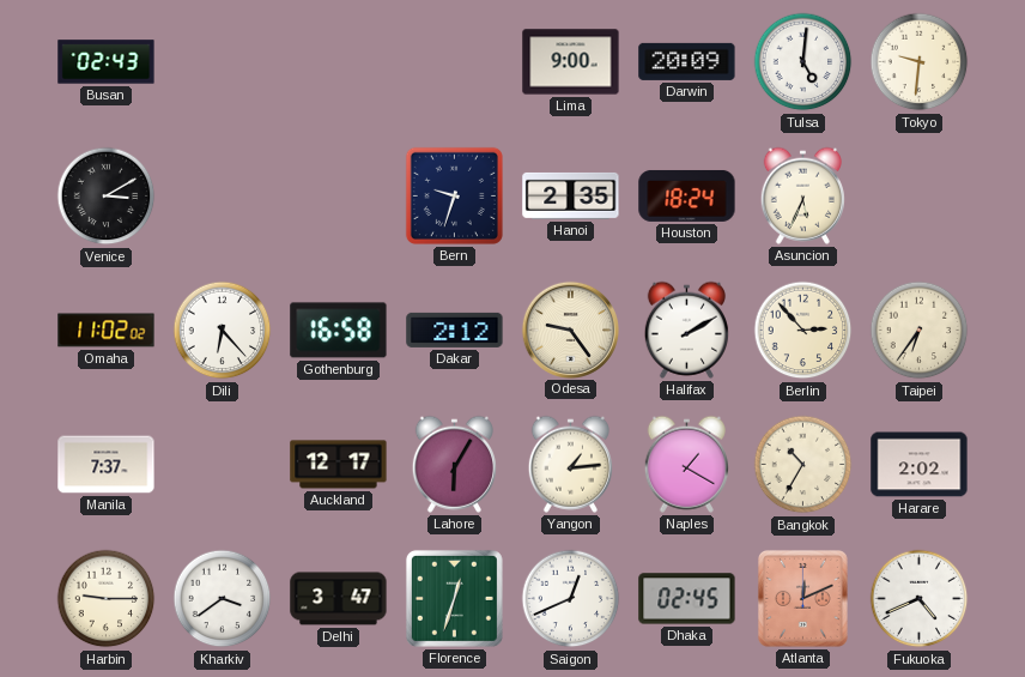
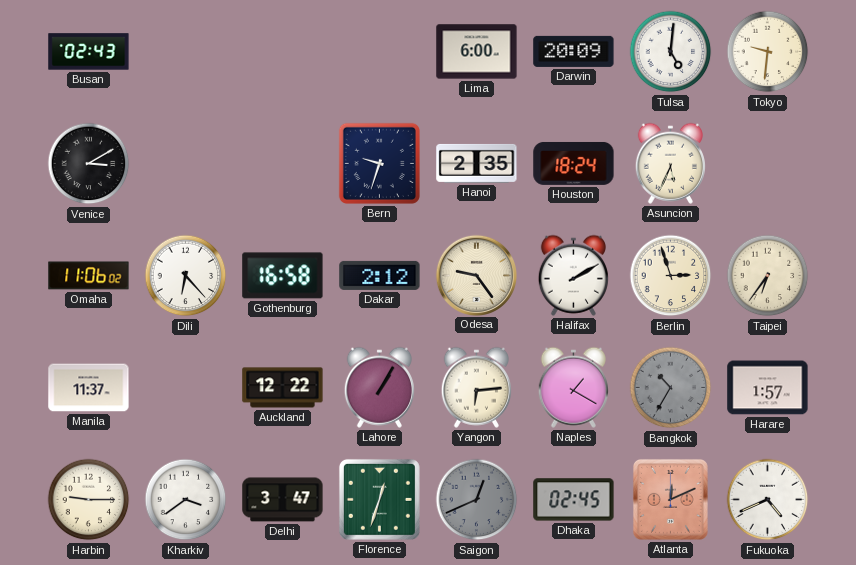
Lima: 9:00 -> 6:00 (477, 52)
Omaha: 11:02 -> 11:06 (89, 276)
Berlin: 2:53 -> 2:57 (671, 276)
Manila: 7:37 -> 11:37 (89, 388)
Auckland: 12:17 -> 12:22 (283, 388)
Lahore: 6:05 -> 1:05 (379, 387)
Yangon: 1:14 -> 6:14 (476, 387)
Bangkok dial: cream -> grey (671, 388)
Harare: 2:02 -> 1:57 (768, 388)
Saigon dial: white -> grey (477, 500)
